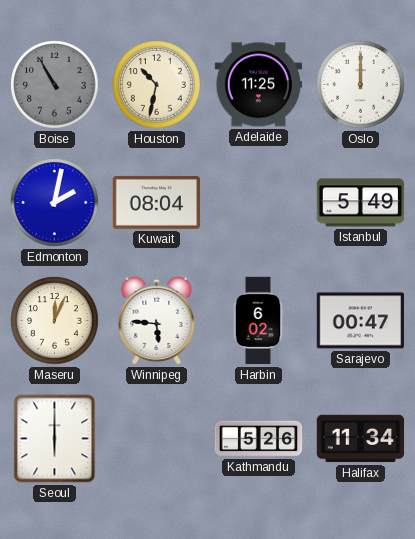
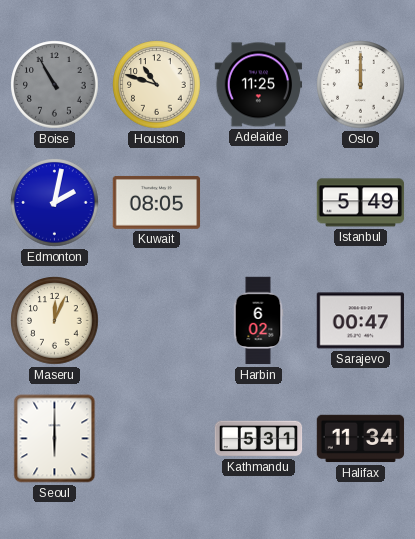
Houston: 10:32 -> 10:48 (157, 85)
Kuwait: 08:04 -> 08:05 (157, 202)
Winnipeg: 5:46 -> none (157, 320)
Kathmandu: 5:26 -> 5:31 (259, 439)
